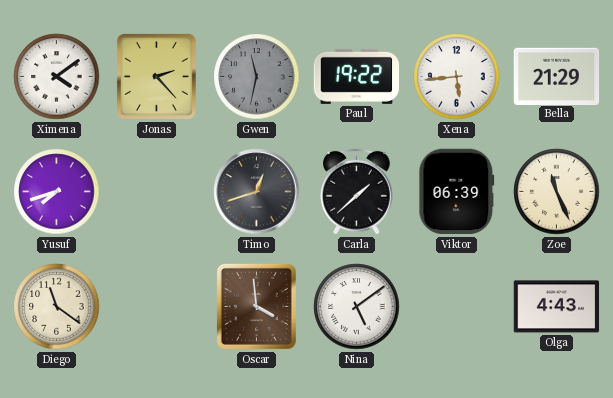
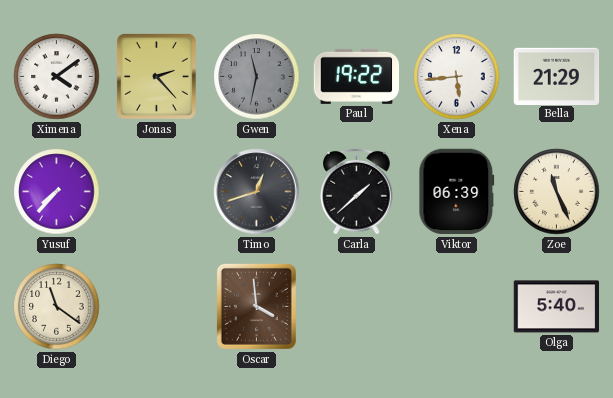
Yusuf: 7:42 -> 7:37 (57, 192)
Nina: 5:09 -> none (357, 307)
Olga: 4:43 -> 5:40 (557, 307)
